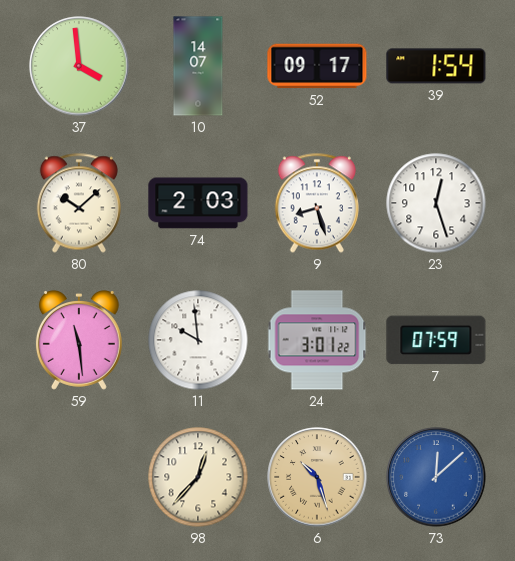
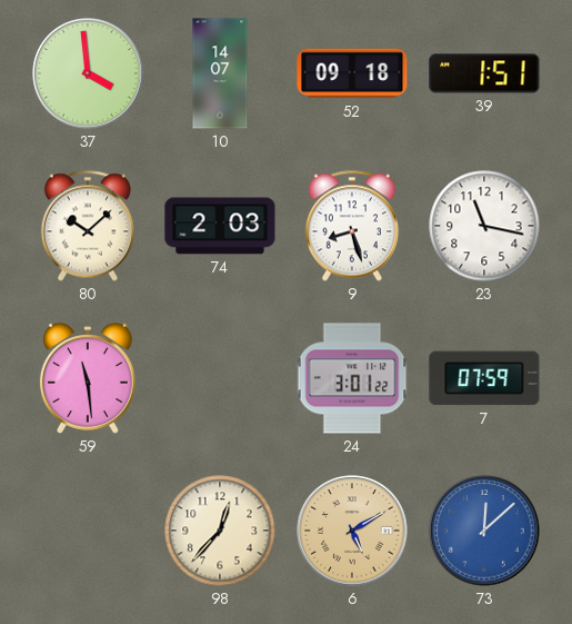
52: 09:17 -> 09:18 (352, 73)
39: 1:54 -> 1:51 (484, 73)
23: 12:27 -> 11:17 (484, 226)
11: 9:59 -> none (198, 340)
6: 10:27 -> 5:10 (352, 531)
